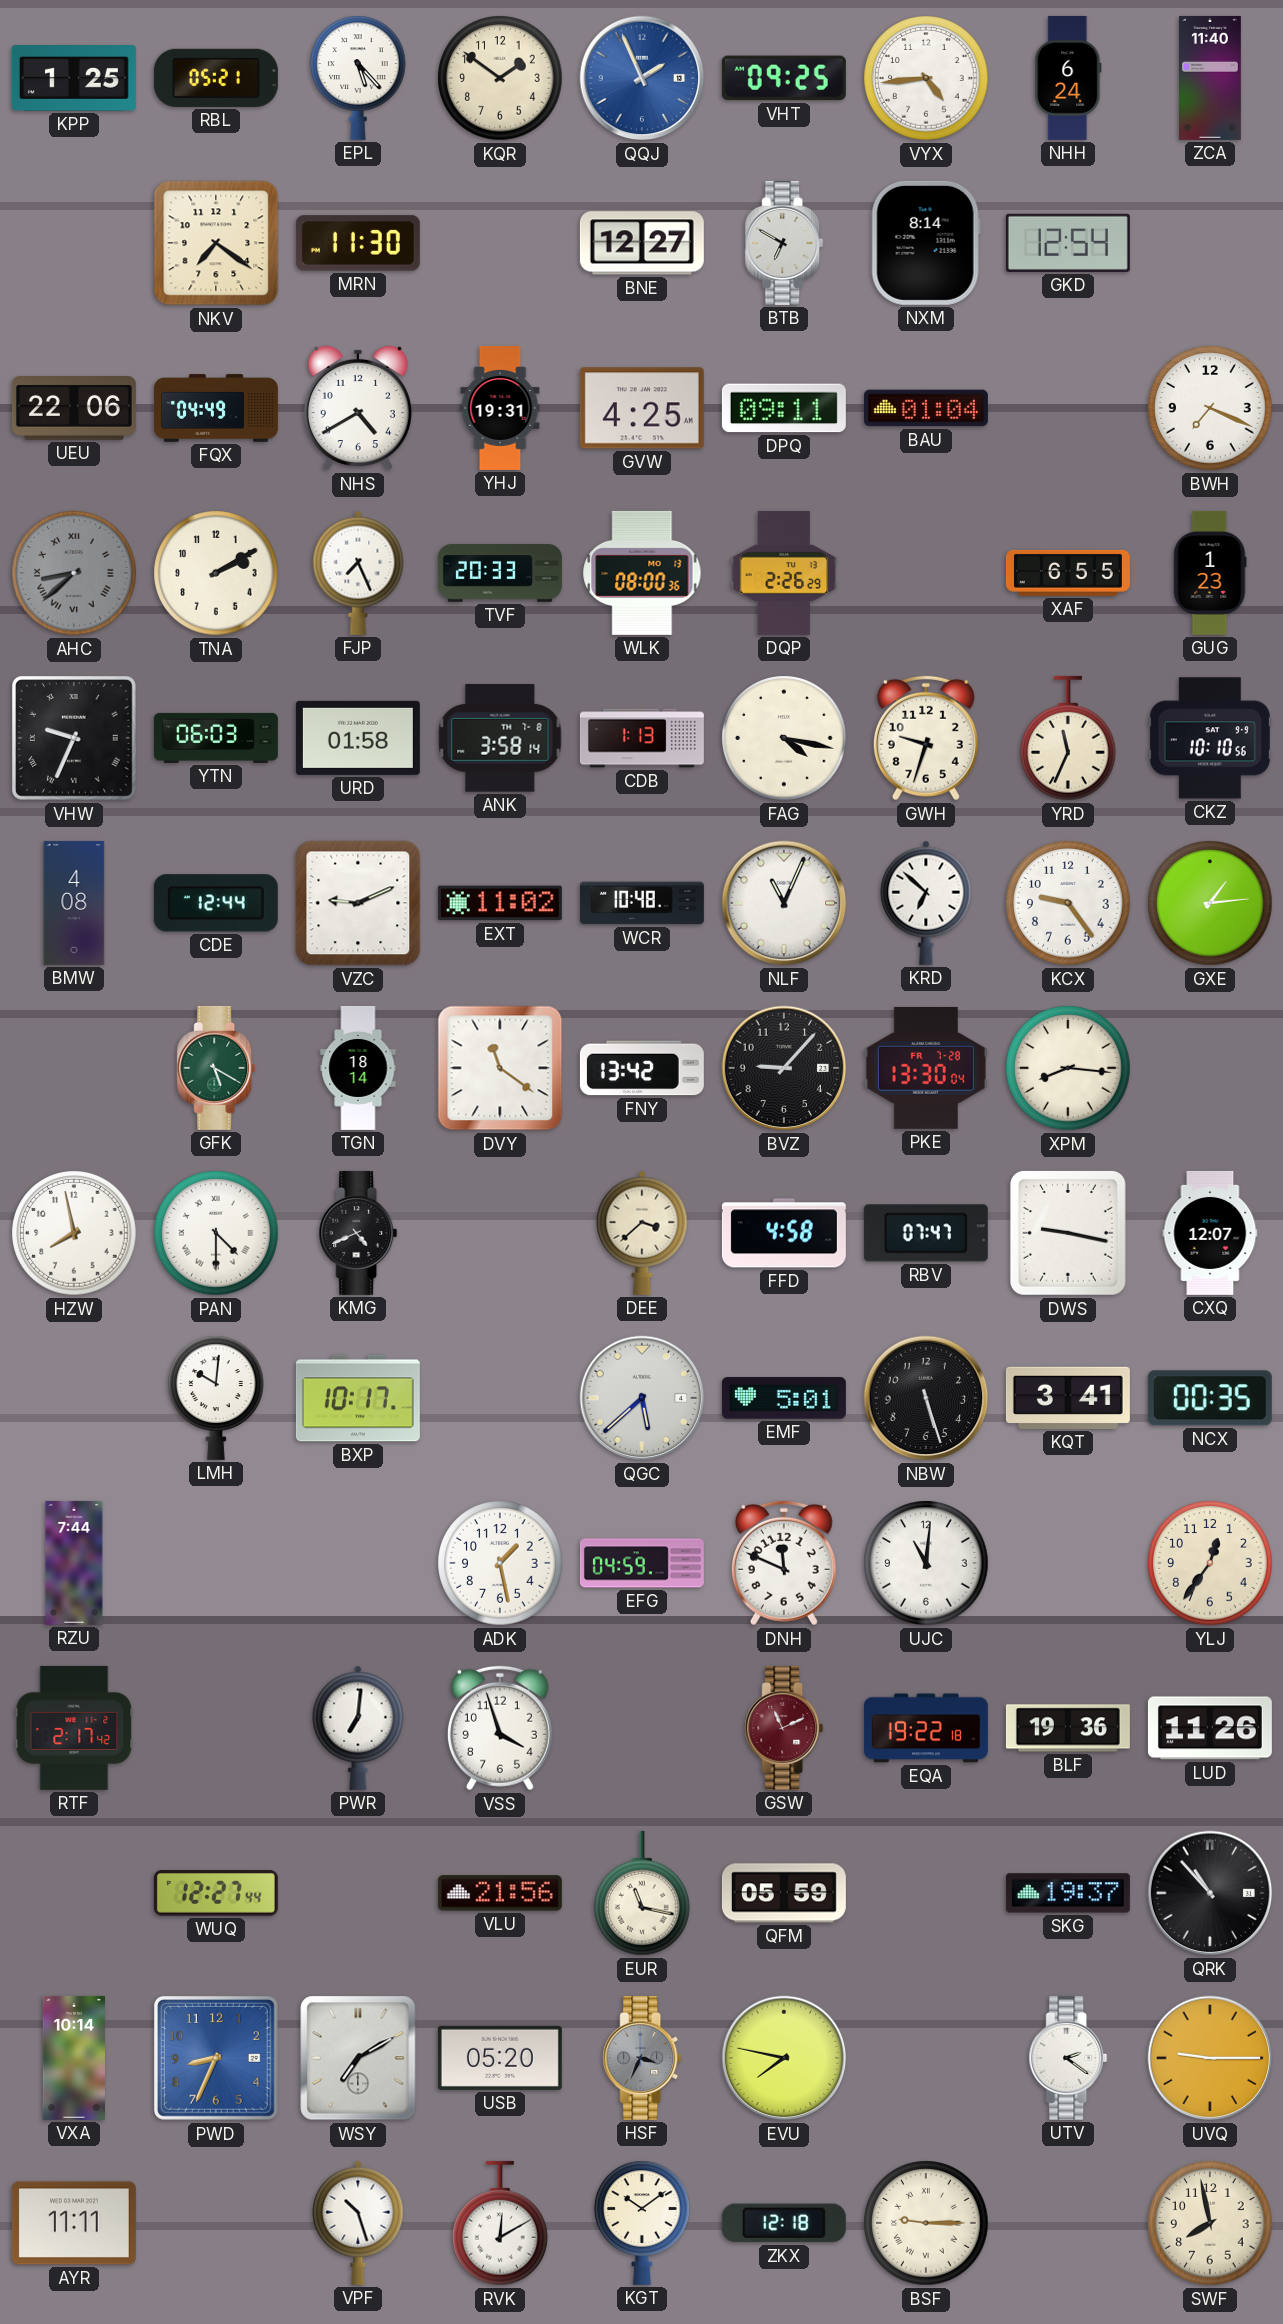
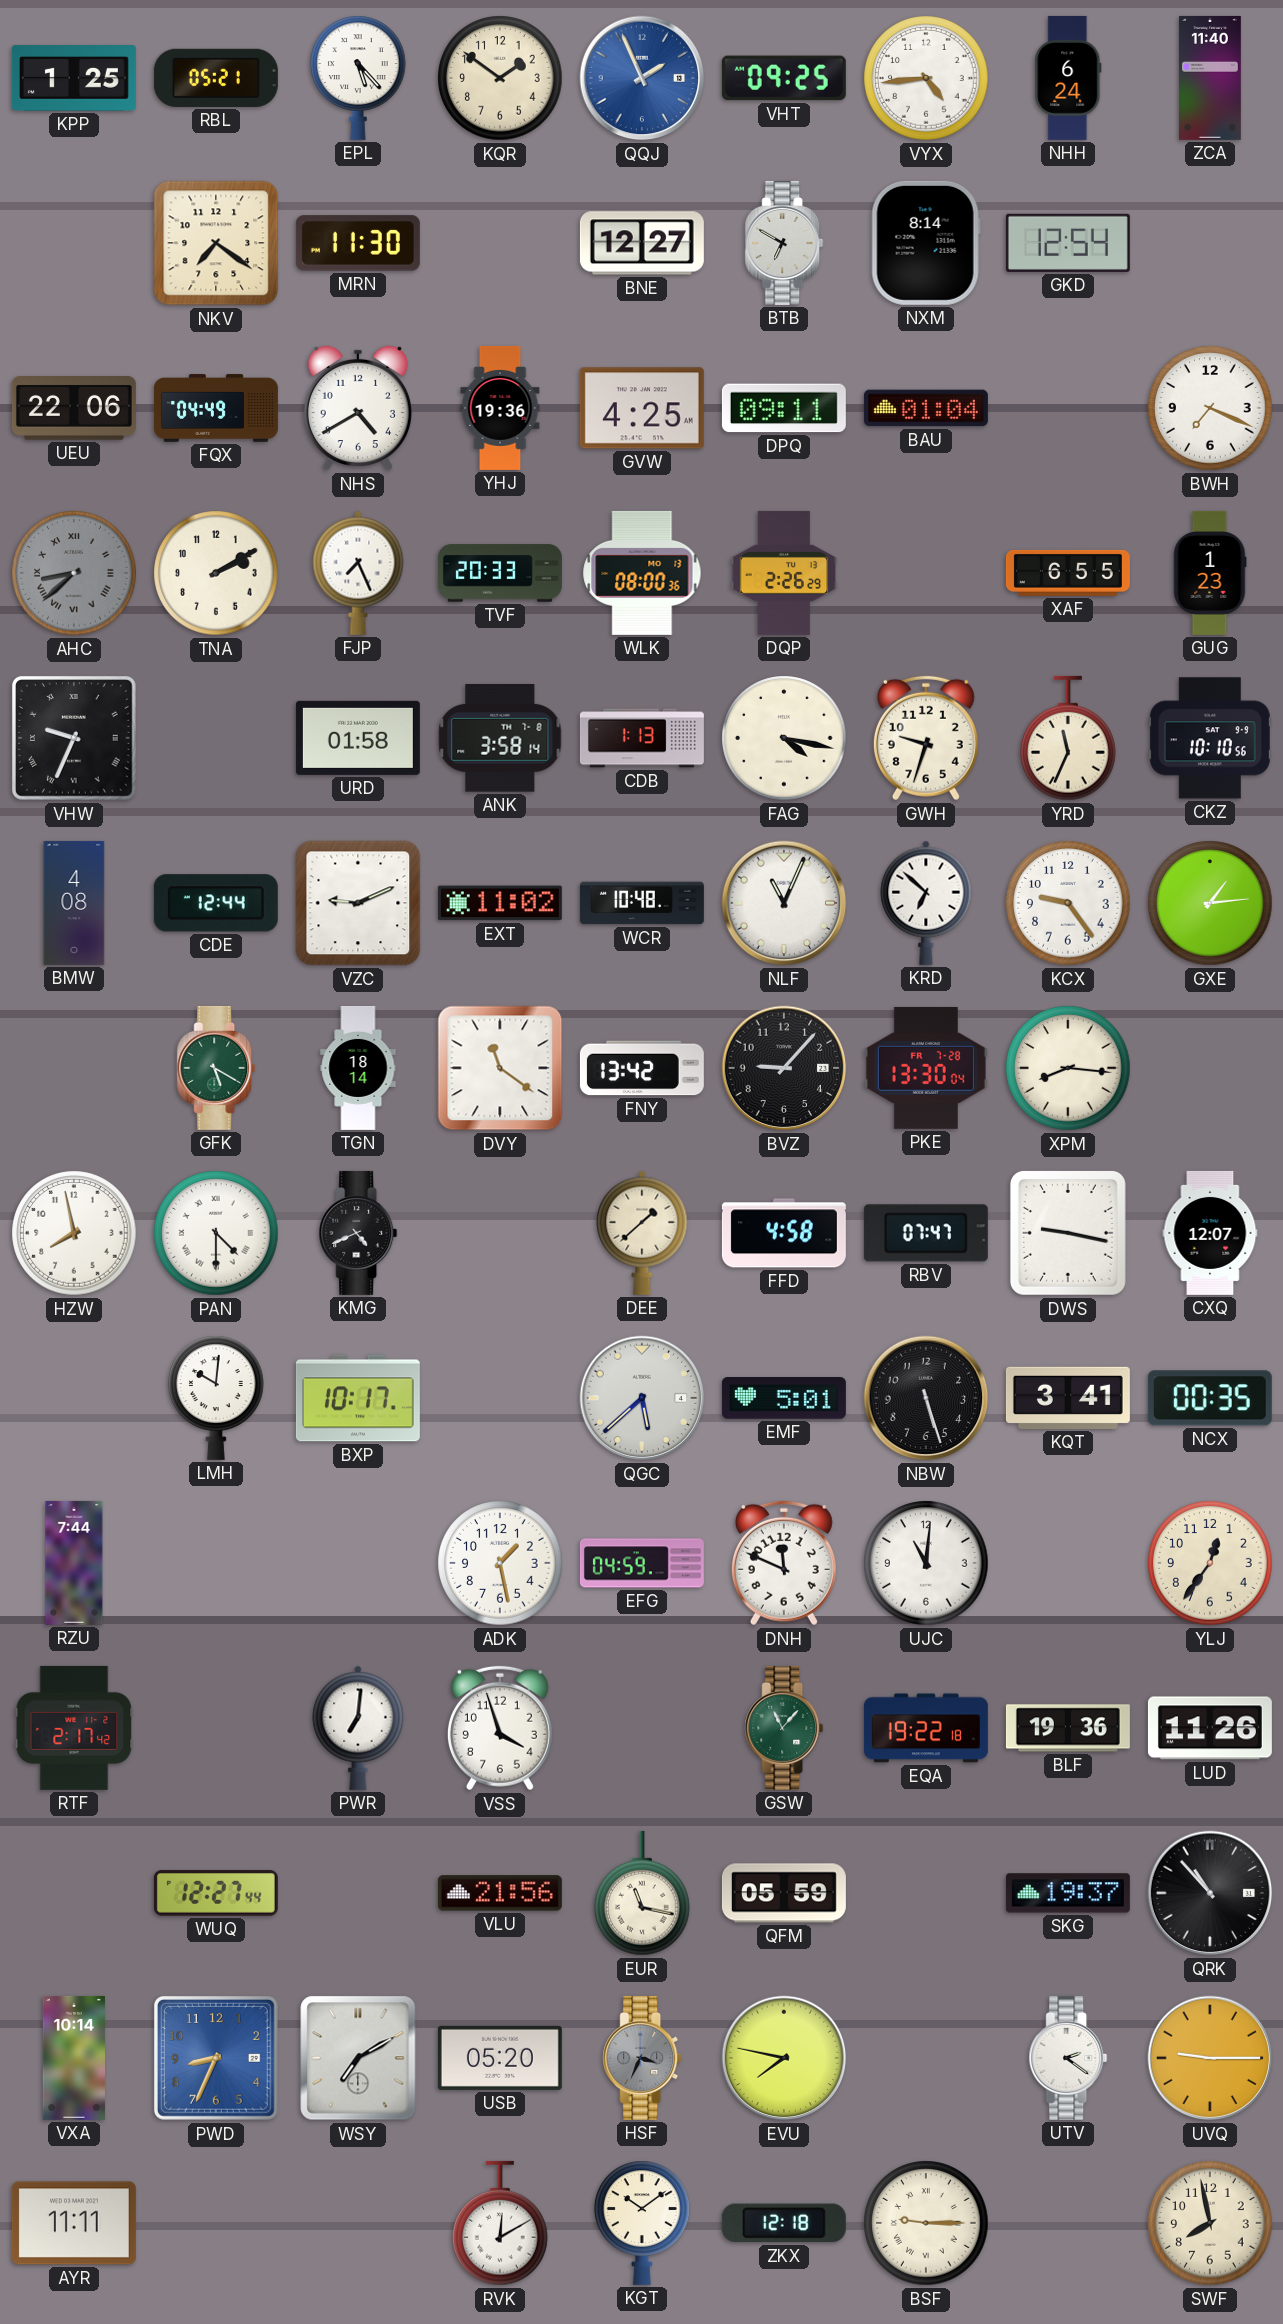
YHJ: 19:31 -> 19:36 (500, 408)
YTN: 06:03 -> none (216, 738)
DEE: 3:38 -> 1:38 (642, 1233)
GSW: 11:11 -> 11:07 (784, 1728)
GSW dial: burgundy -> green (784, 1728)
VPF: 10:27 -> none (358, 2223)
